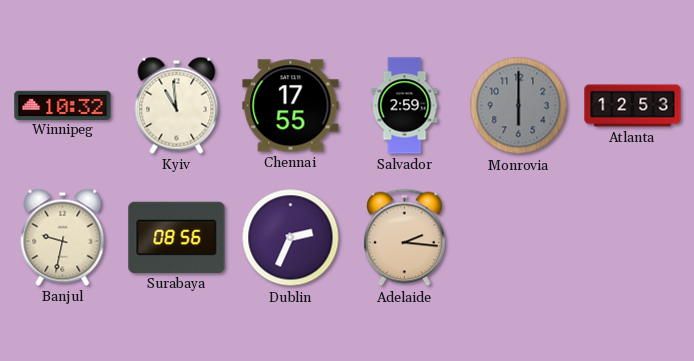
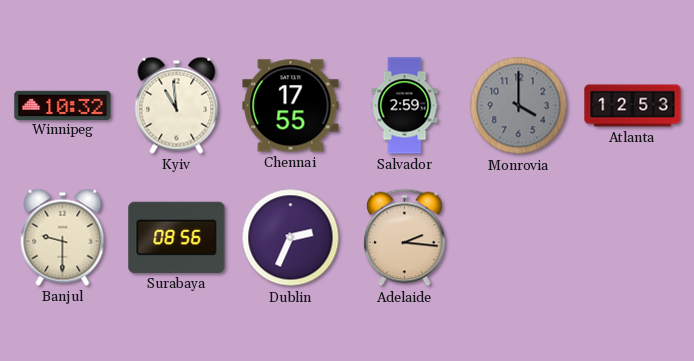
Monrovia: 6:00 -> 4:00 (519, 106)
Banjul: 9:32 -> 9:30 (63, 237)
